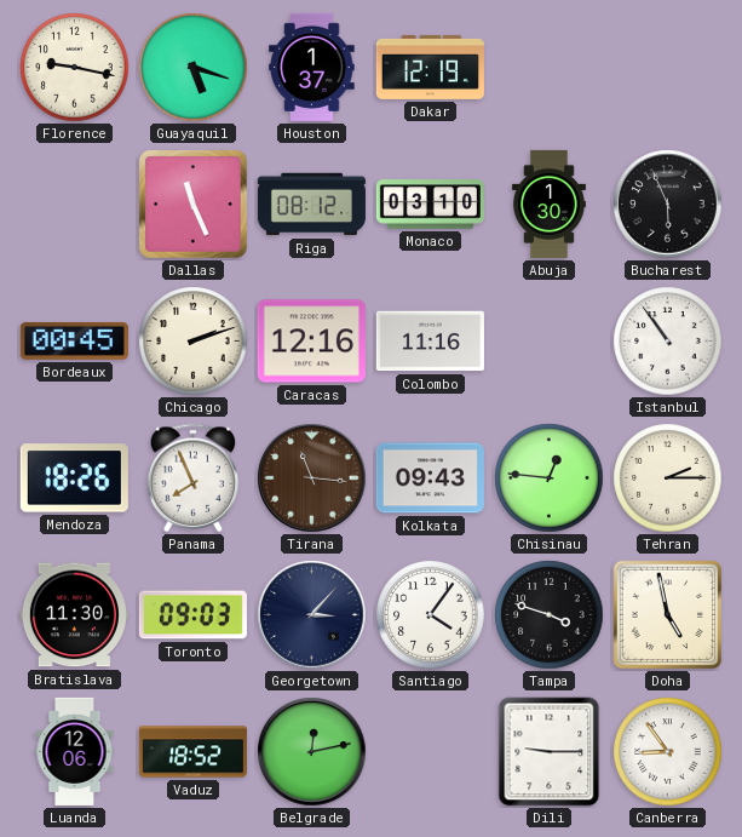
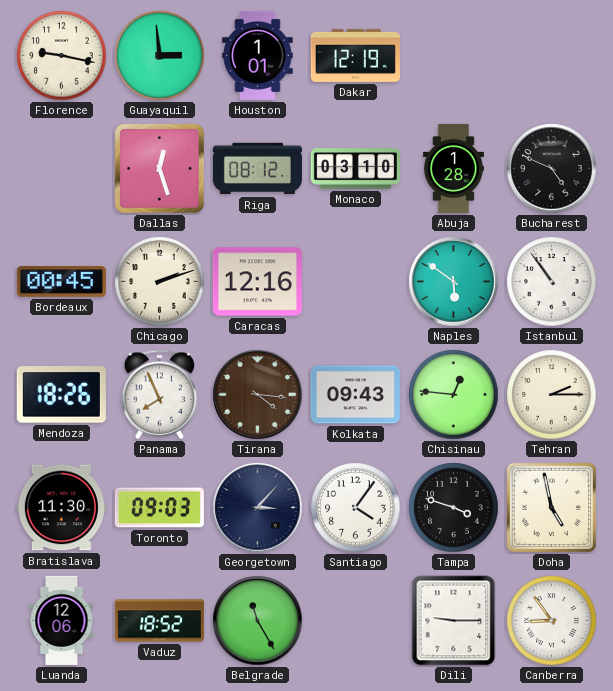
Guayaquil: 5:18 -> 2:59 (160, 56)
Houston: 1:37 -> 1:01 (258, 55)
Dallas: 11:26 -> 12:27 (160, 169)
Abuja: 1:30 -> 1:28 (453, 168)
Bucharest: 5:56 -> 4:49 (552, 169)
Colombo: 11:16 -> none (430, 342)
Naples: none -> 5:51 (454, 282)
Tirana: 11:16 -> 4:16 (258, 395)
Belgrade: 12:13 -> 11:25 (258, 621)
